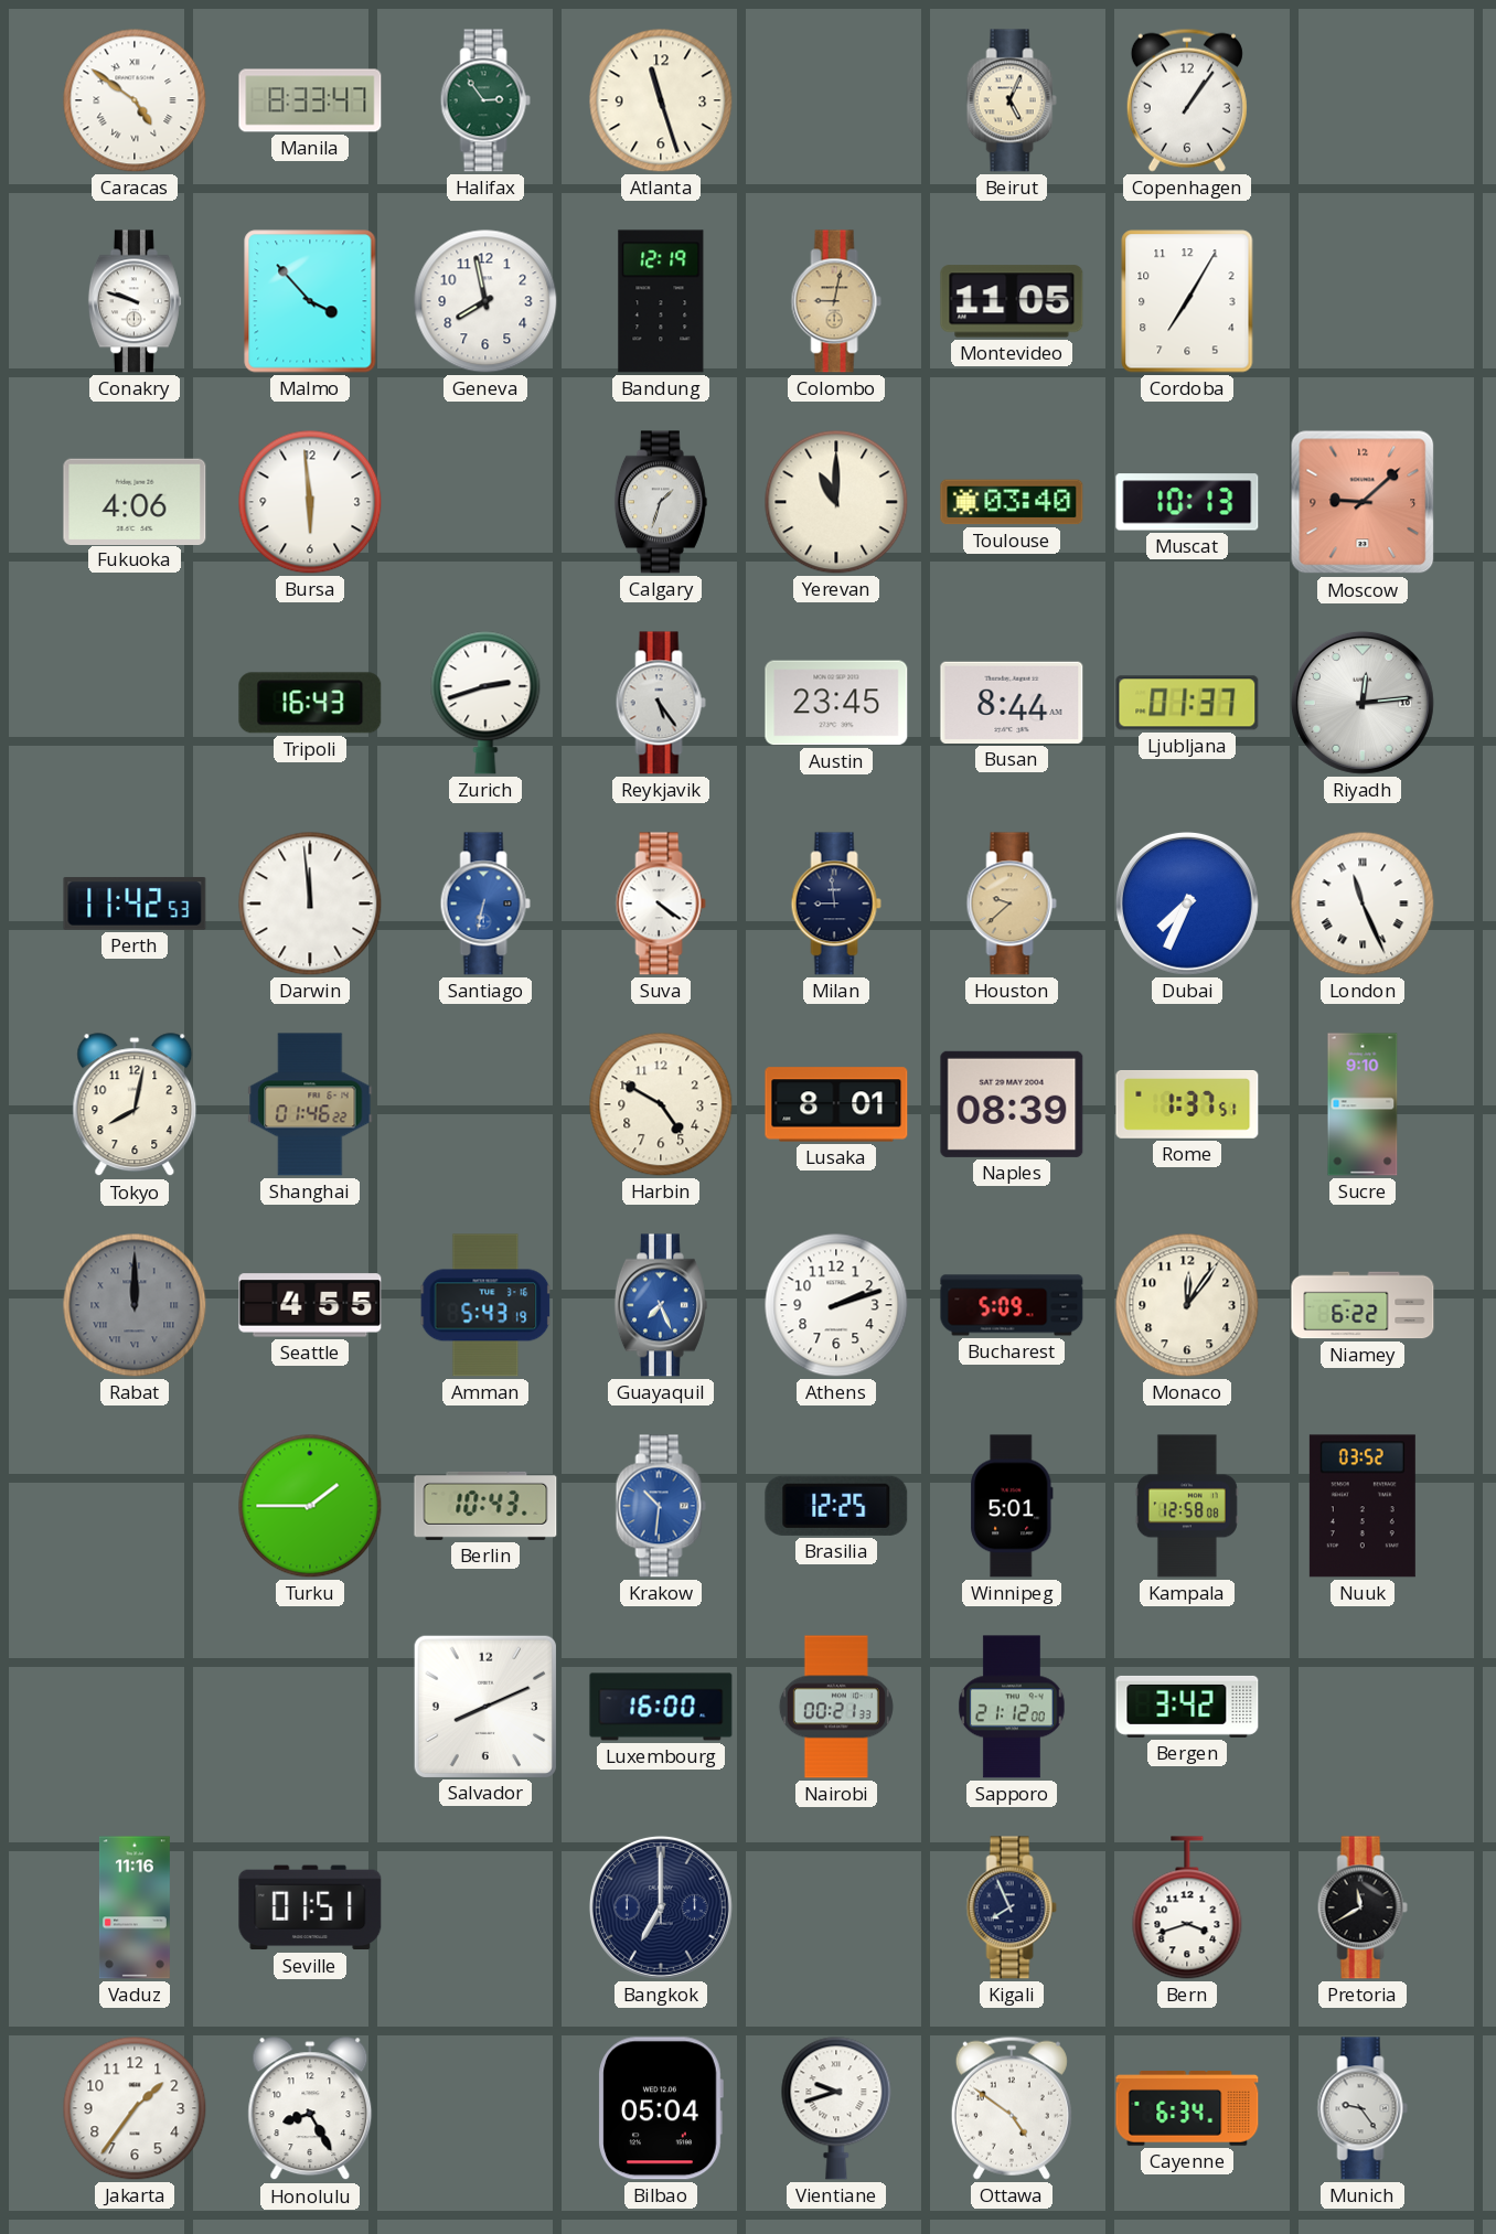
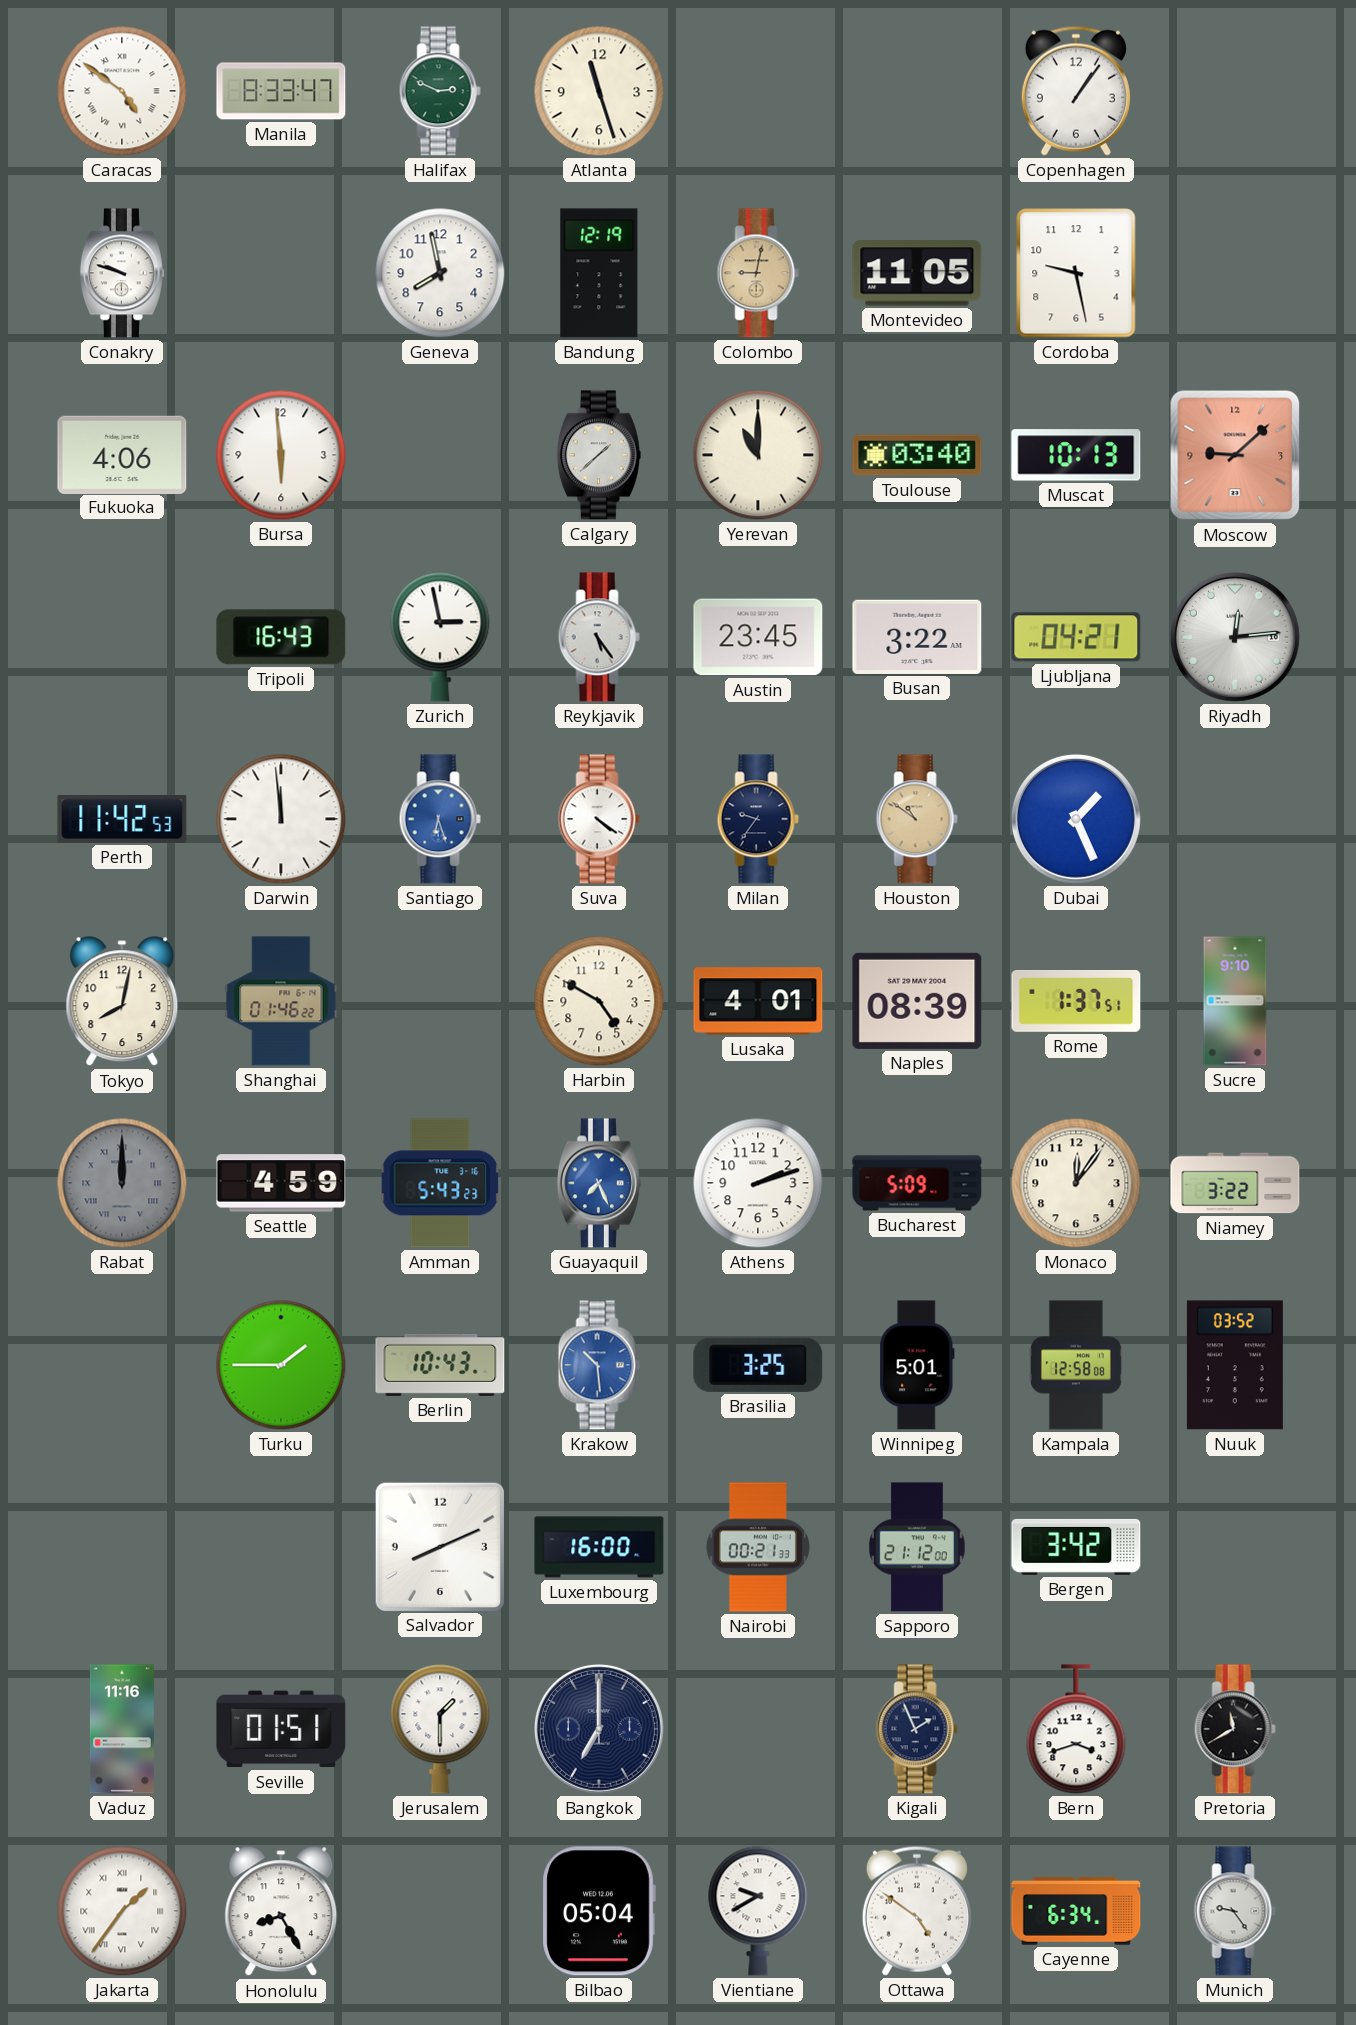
Halifax: 2:54 -> 2:49 (440, 91)
Beirut: 5:04 -> none (1012, 100)
Malmo: 3:53 -> none (310, 301)
Cordoba: 7:05 -> 9:28 (1076, 273)
Calgary: 1:33 -> 1:38 (599, 455)
Zurich: 2:42 -> 2:58 (440, 637)
Busan: 8:44 -> 3:22 (917, 637)
Ljubljana: 01:37 -> 04:21 (1076, 637)
Santiago: 6:32 -> 6:27 (440, 819)
Milan: 8:59 -> 9:36 (758, 819)
Houston: 9:38 -> 10:51 (917, 819)
Dubai: 7:34 -> 1:26 (1076, 819)
London: 11:26 -> none (1363, 904)
Lusaka: 8:01 -> 4:01 (758, 1001)
Seattle: 4:55 -> 4:59 (281, 1183)
Amman: 5:43:19 -> 5:43:23 (440, 1183)
Niamey: 6:22 -> 3:22 (1235, 1183)
Krakow: 10:31 -> 10:29 (599, 1365)
Brasilia: 12:25 -> 3:25 (758, 1365)
Jerusalem: none -> 1:30 (440, 1729)
Kigali: 7:56 -> 1:56 (917, 1729)
Jakarta numerals: Arabic -> Roman (122, 1911)
Vientiane: 9:42 -> 9:40 (758, 1911)
